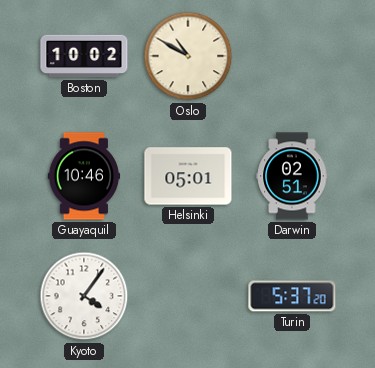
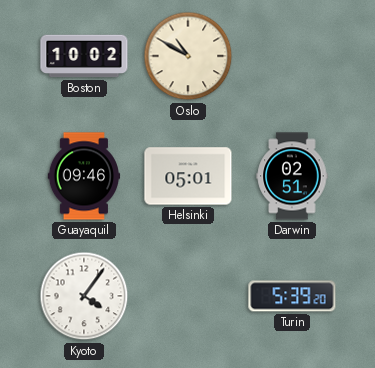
Guayaquil: 10:46 -> 09:46 (84, 176)
Turin: 5:37 -> 5:39 (292, 296)
